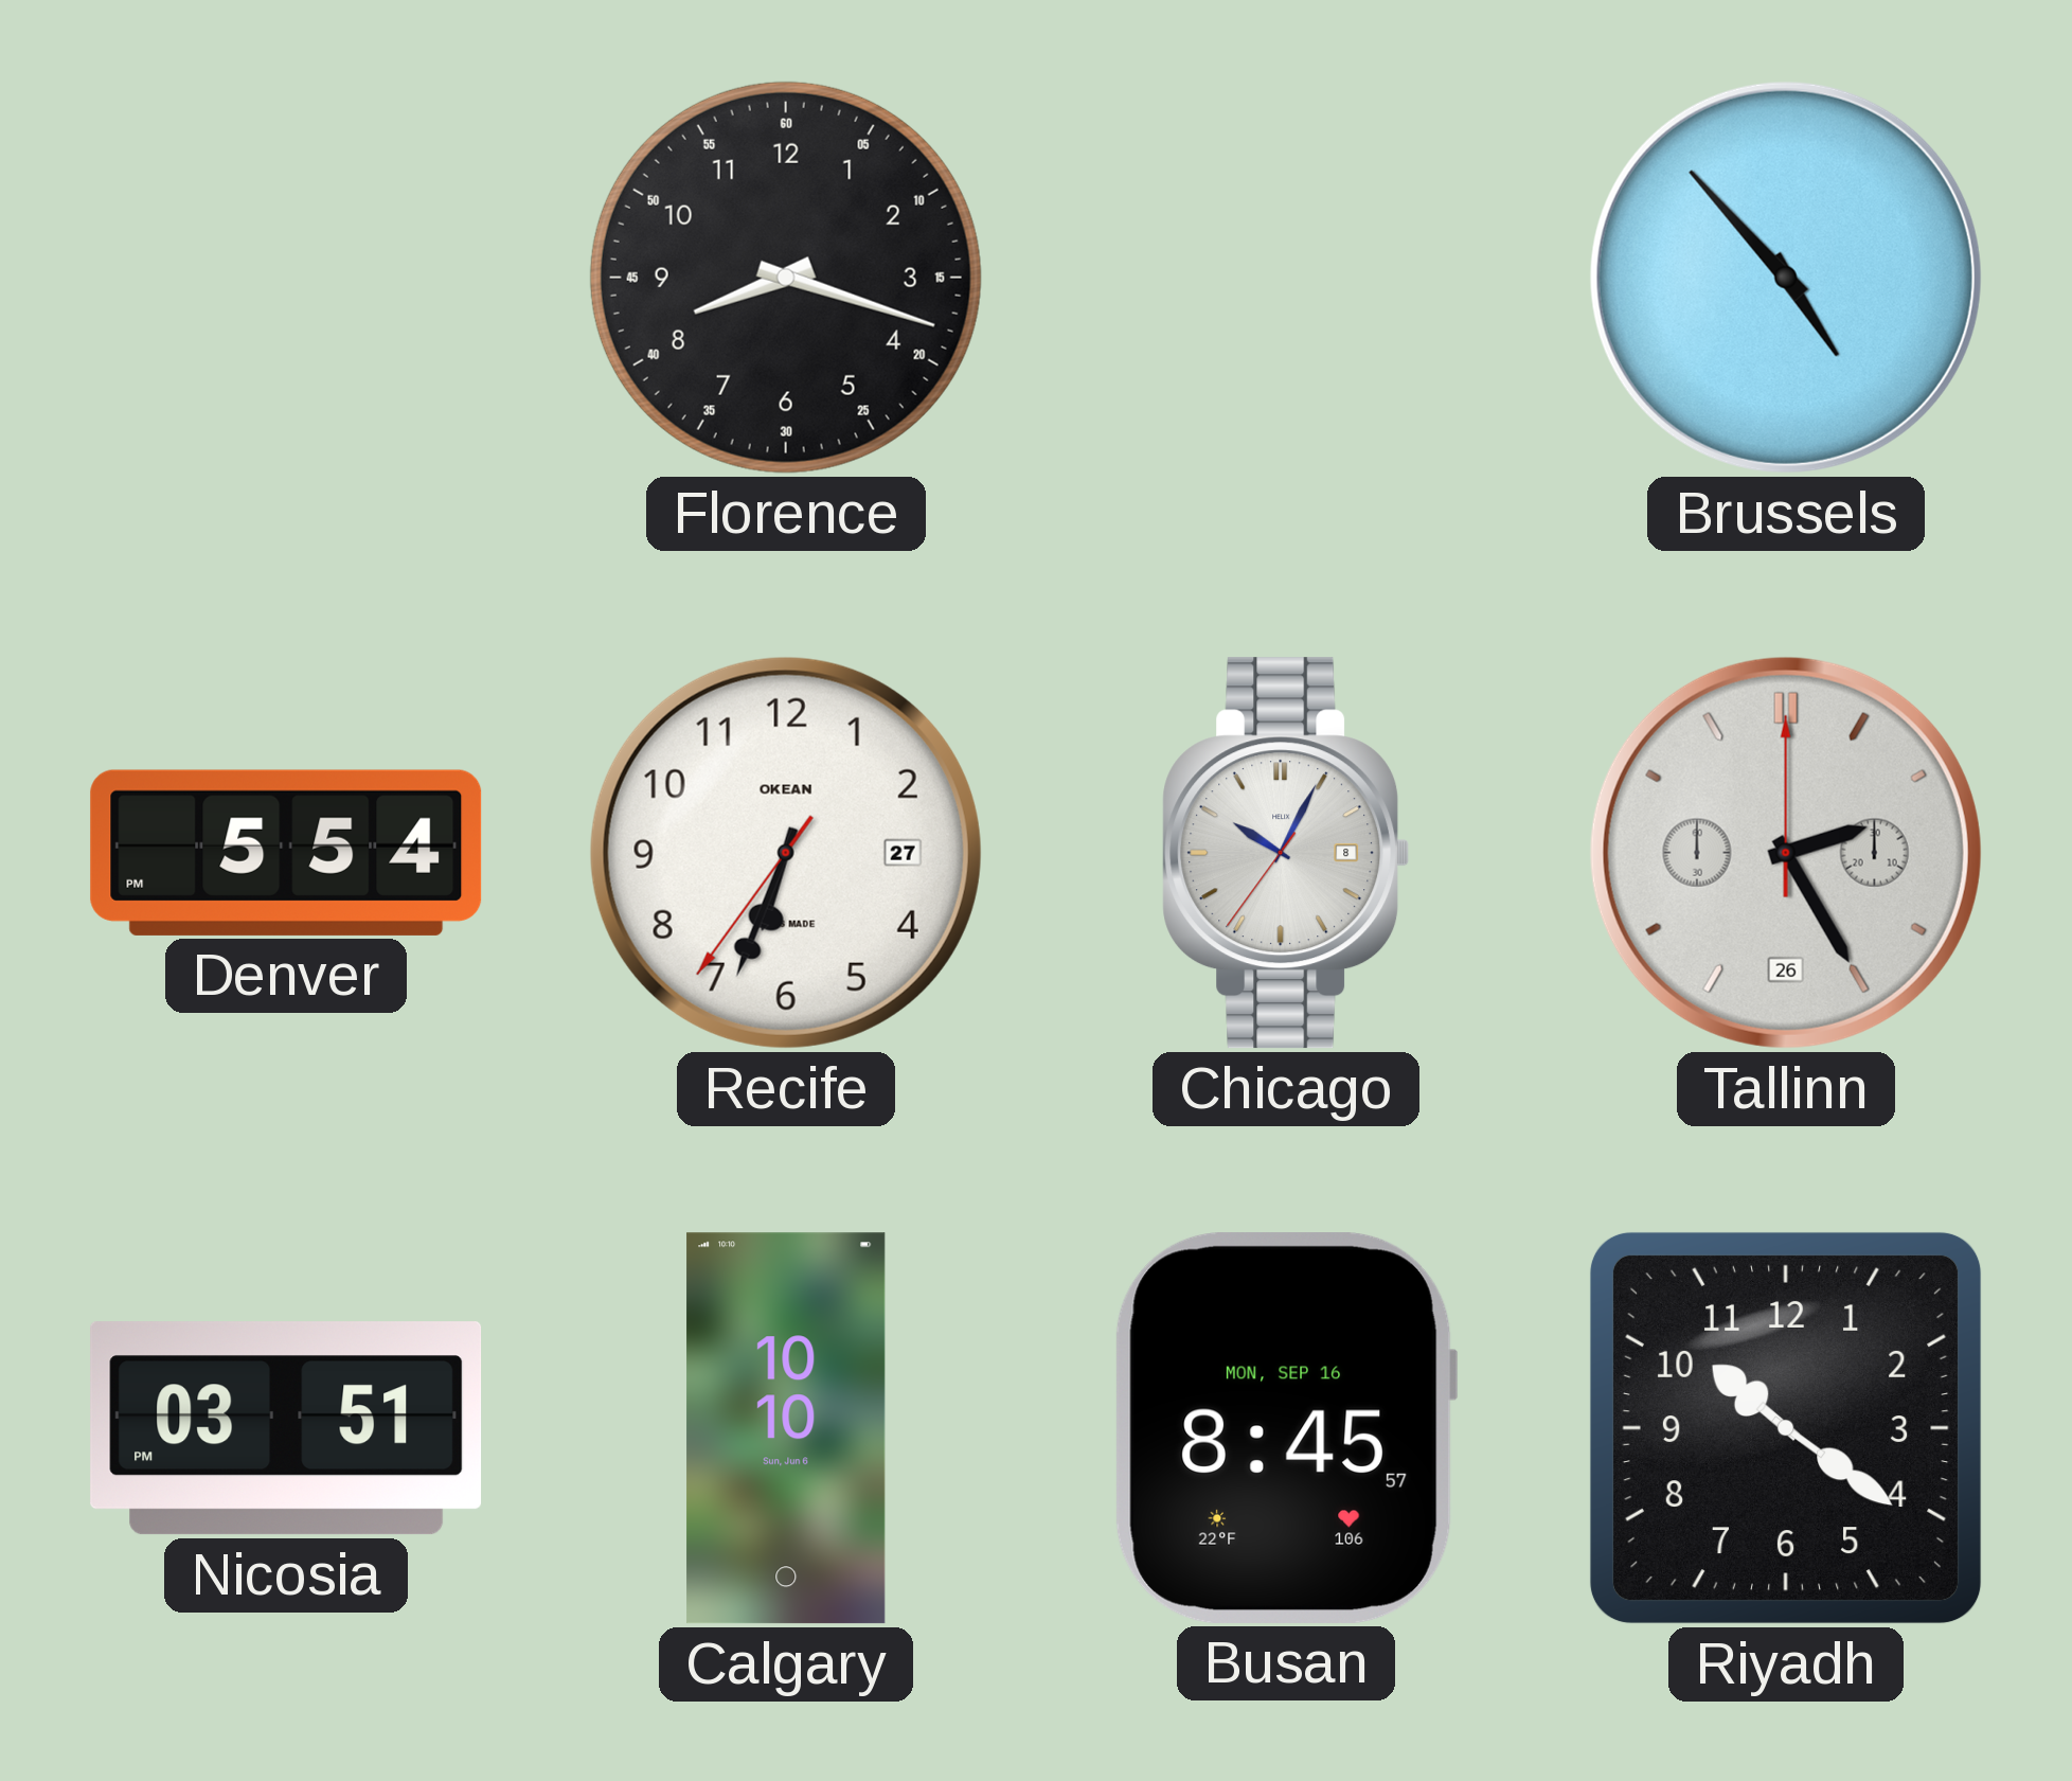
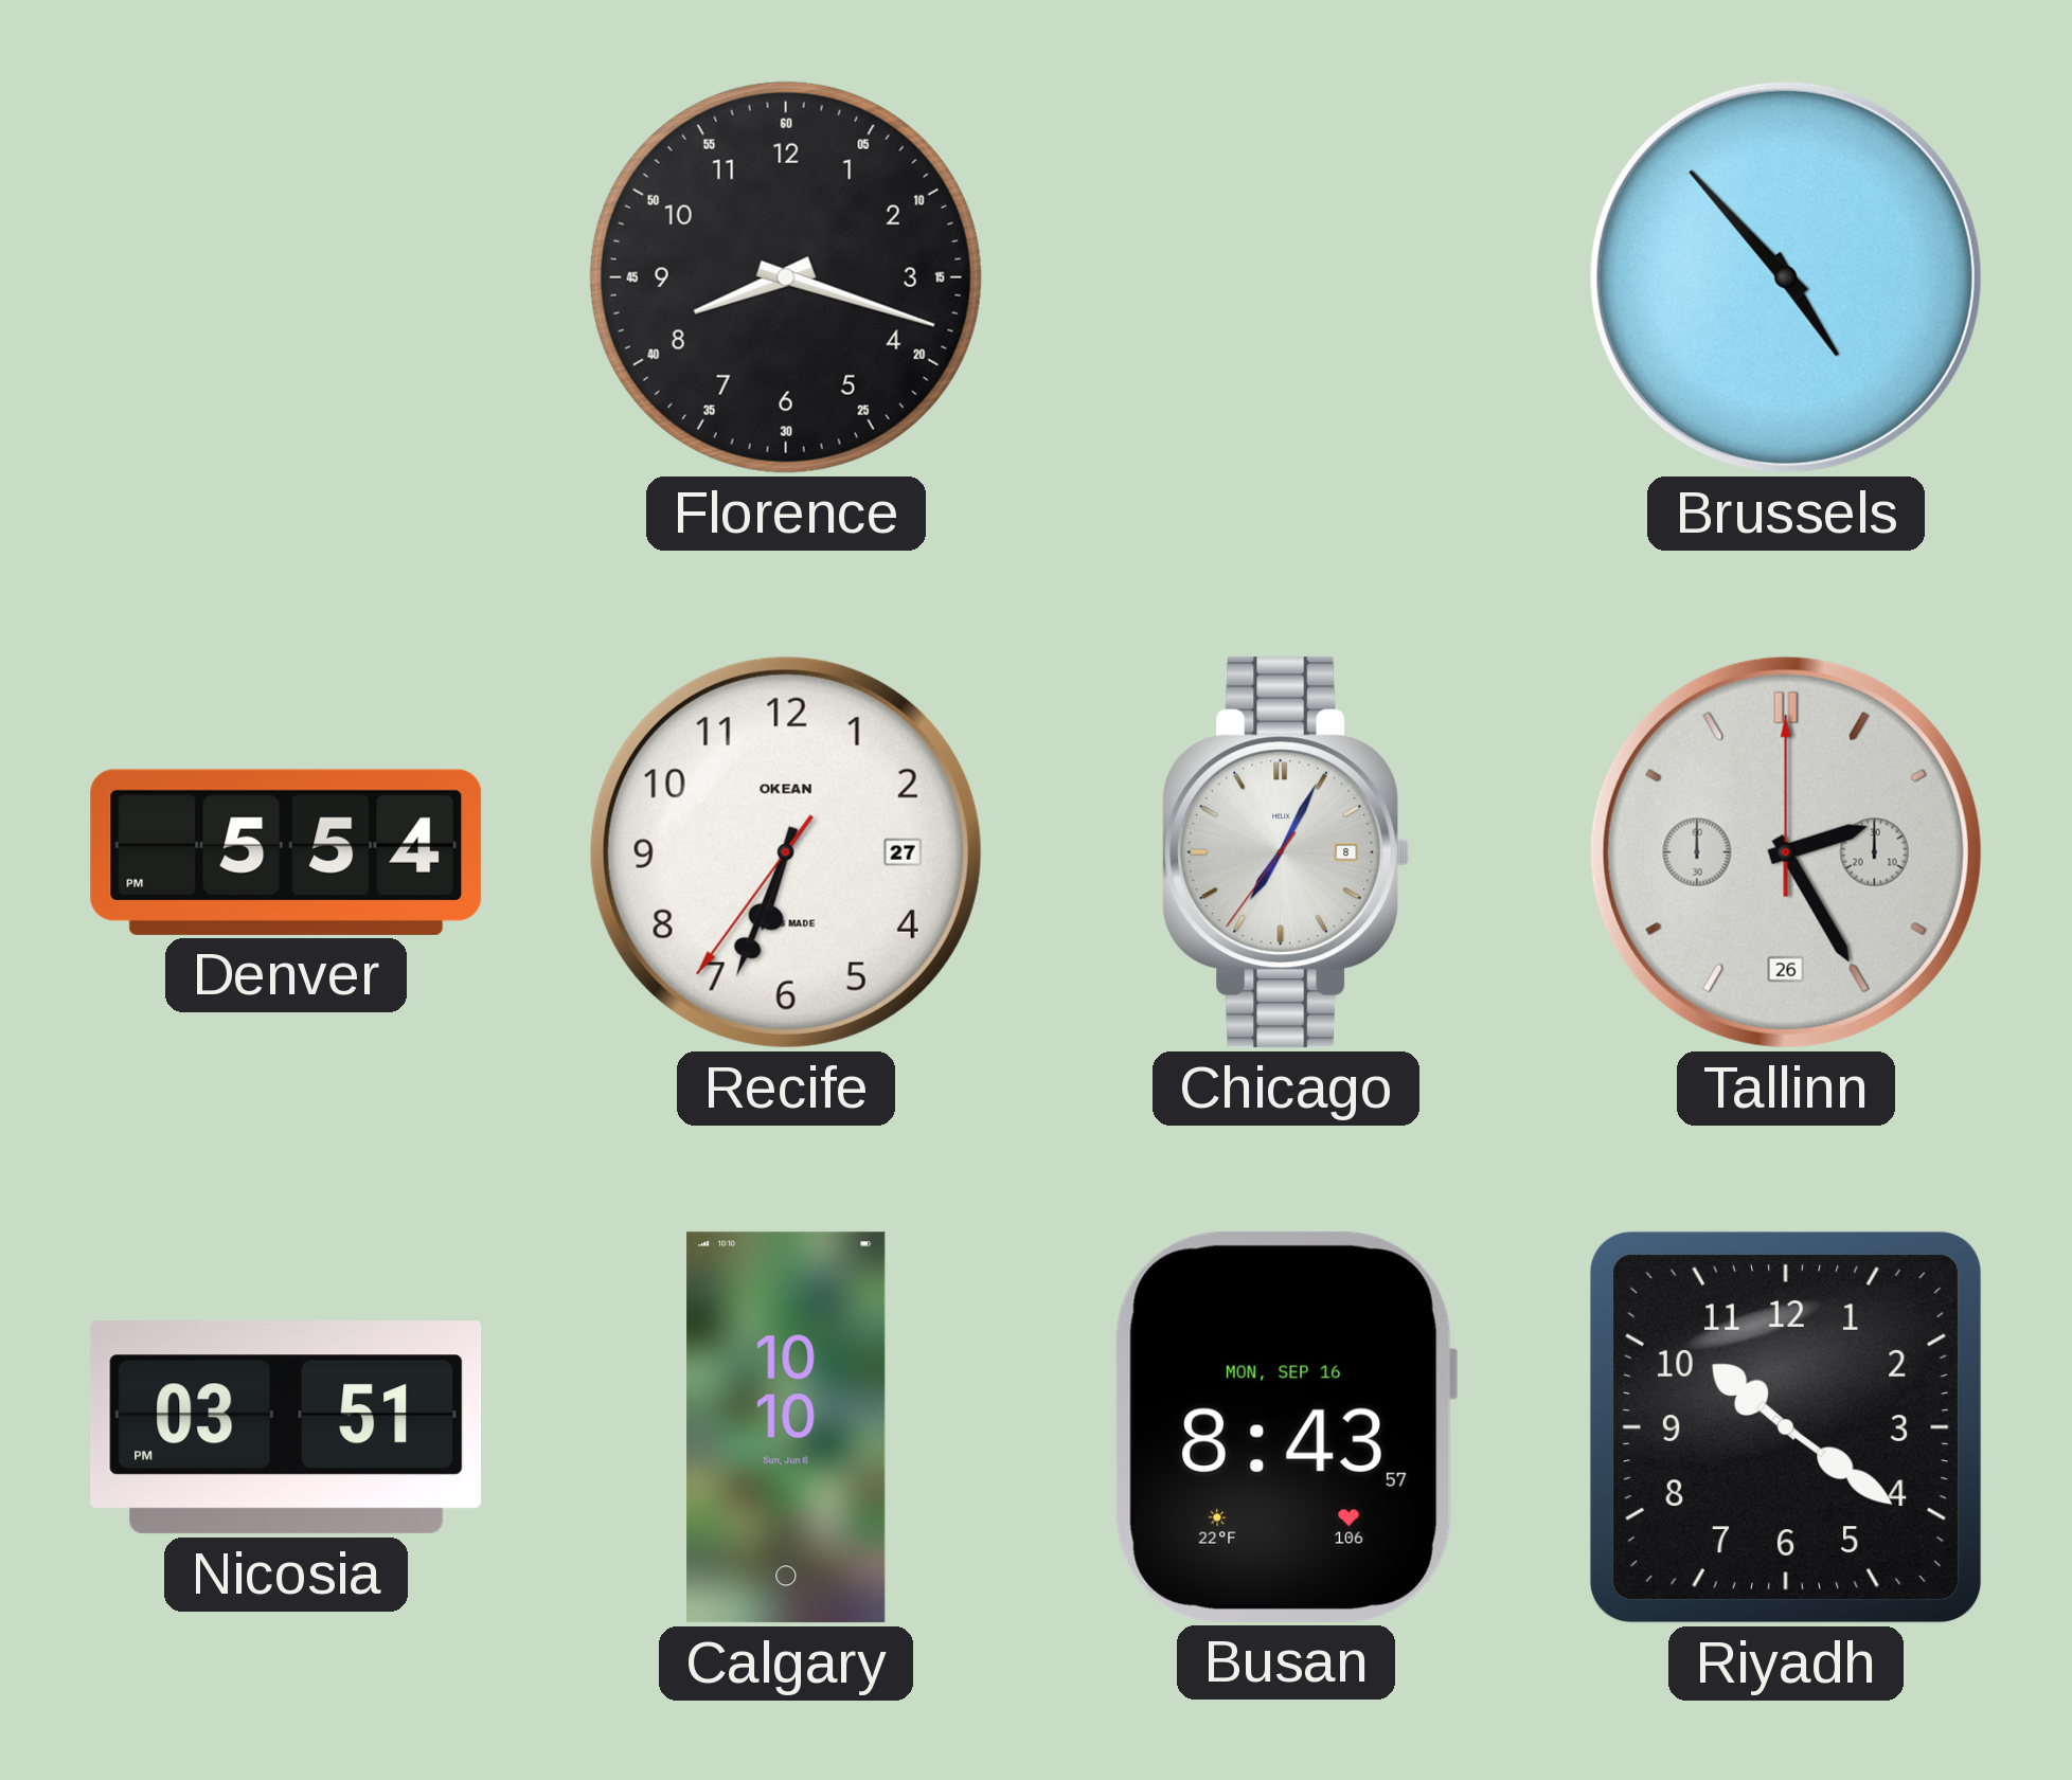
Chicago: 10:04 -> 7:04 (1286, 852)
Busan: 8:45 -> 8:43 (1286, 1427)
